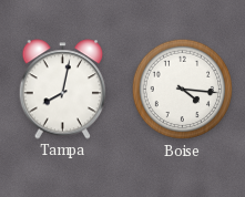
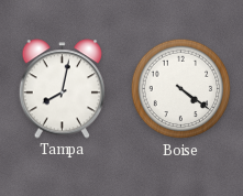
Boise: 4:16 -> 4:21 (181, 89)
